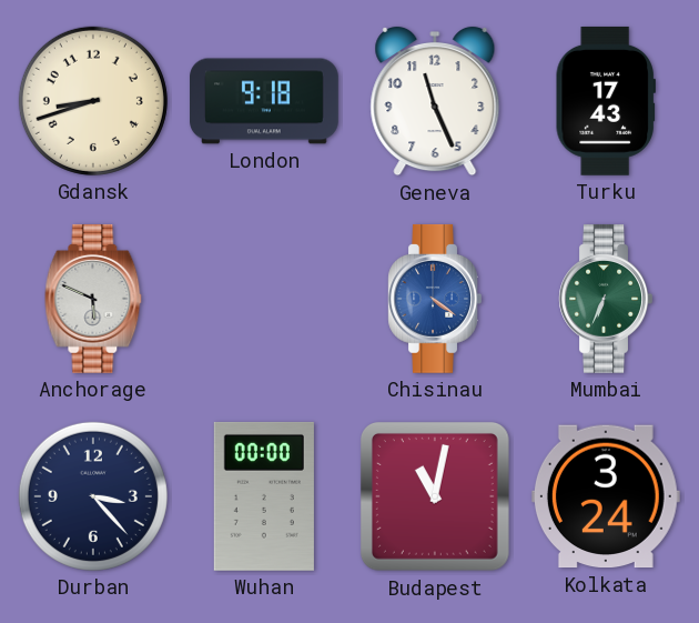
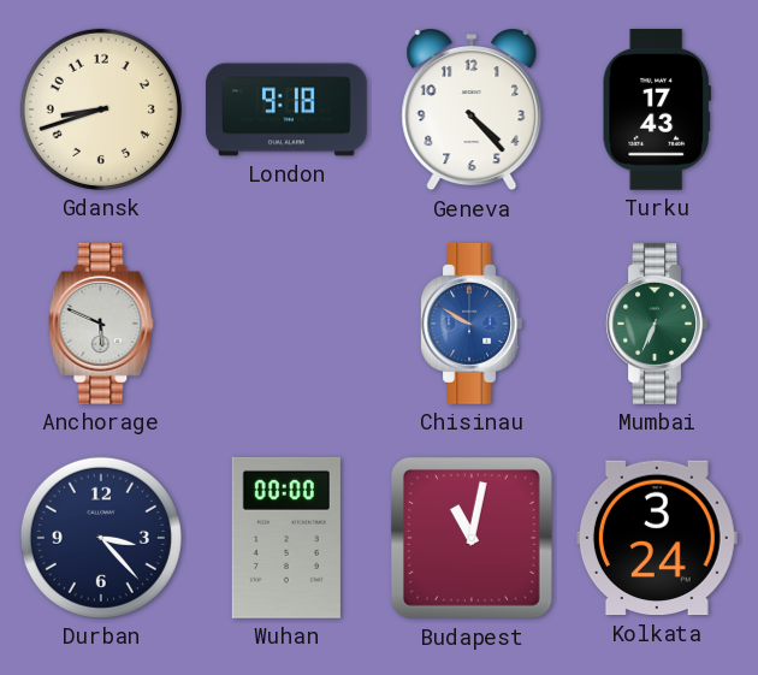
Geneva: 11:26 -> 4:23 (472, 109)
Chisinau: 4:21 -> 9:50 (472, 324)
